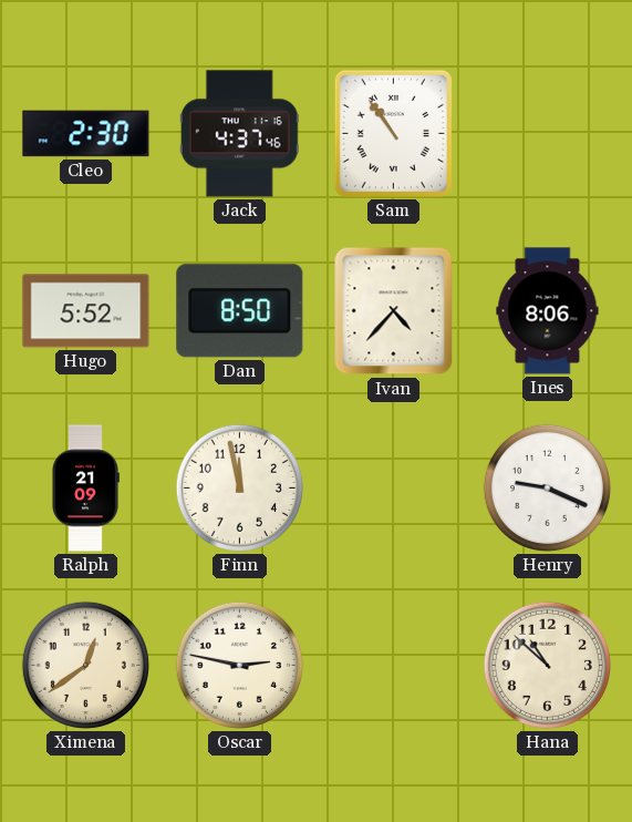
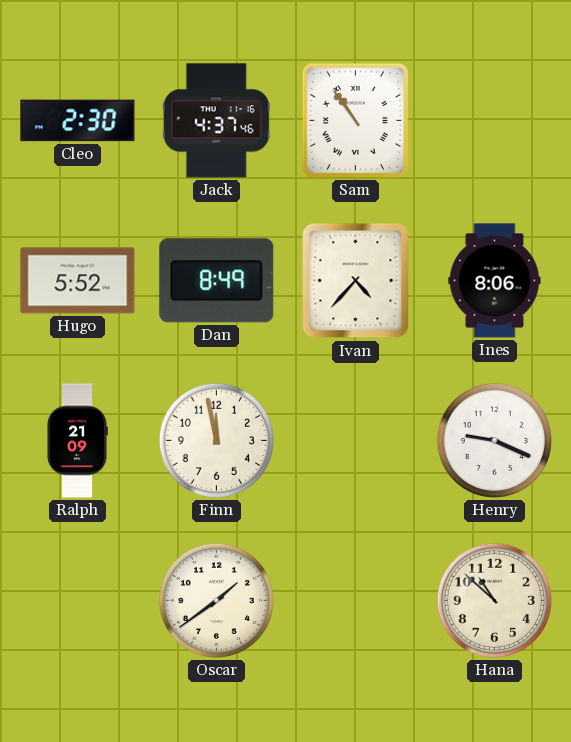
Dan: 8:50 -> 8:49 (217, 281)
Ximena: 12:39 -> none (85, 665)
Oscar: 2:47 -> 1:39 (216, 600)
